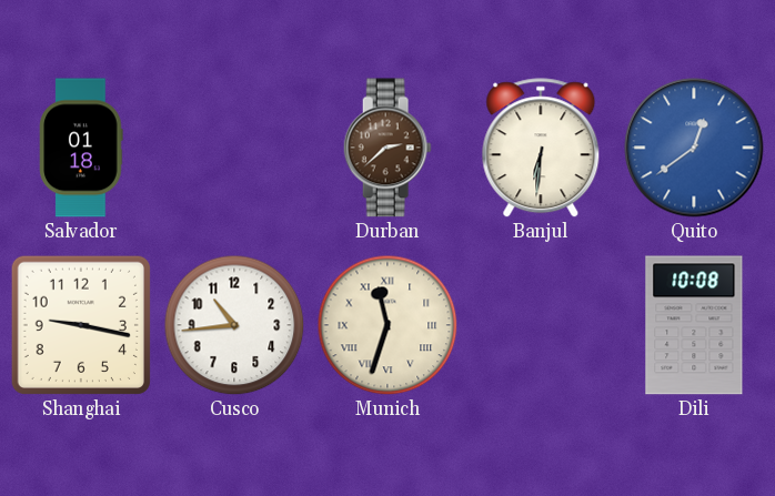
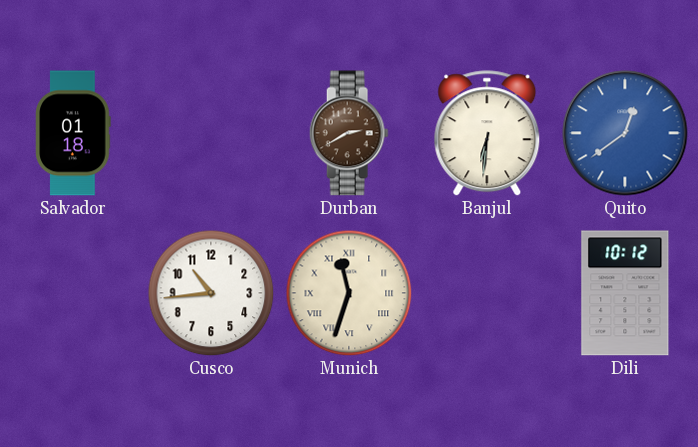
Durban: 2:38 -> 2:40 (349, 133)
Shanghai: 9:17 -> none (81, 325)
Dili: 10:08 -> 10:12 (625, 293)
